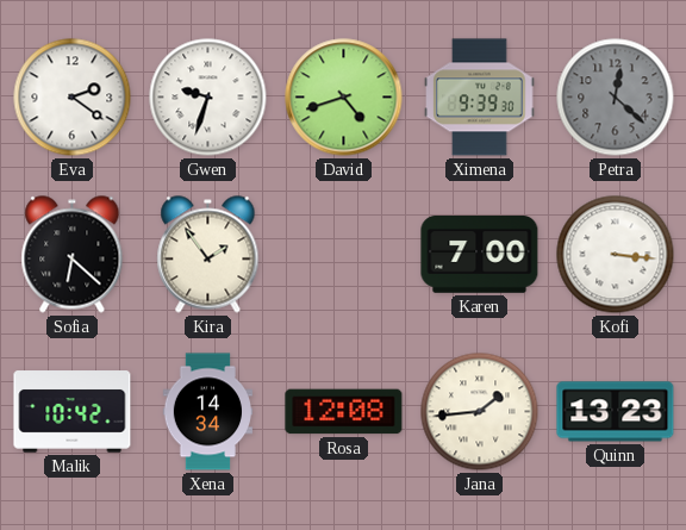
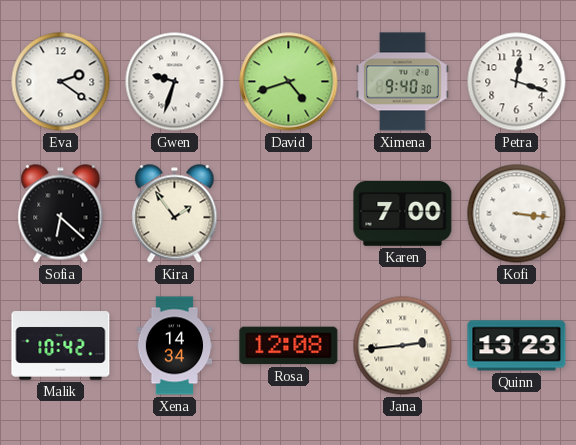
Ximena: 9:39 -> 9:40 (403, 82)
Petra: 12:22 -> 12:18 (517, 82)
Petra dial: grey -> white (517, 82)
Jana: 1:44 -> 2:44 (403, 346)
